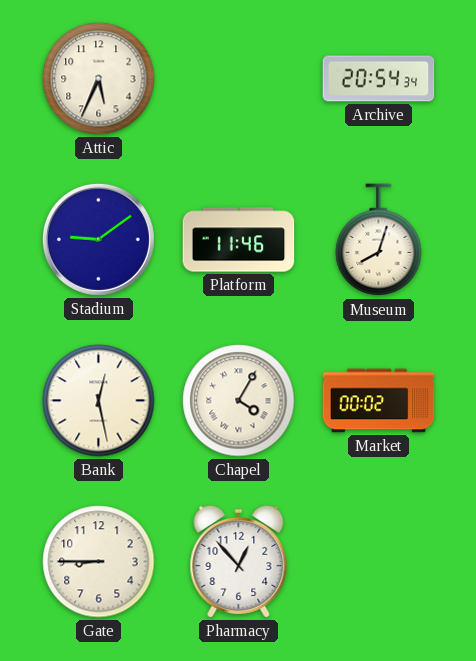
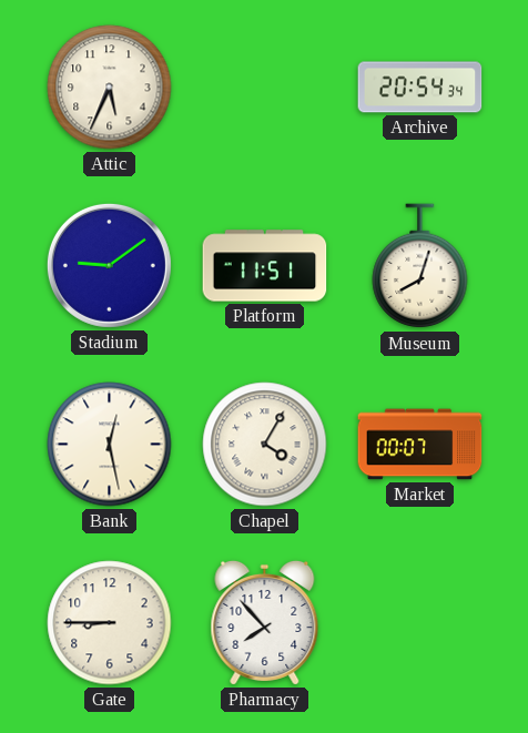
Platform: 11:46 -> 11:51 (265, 266)
Market: 00:02 -> 00:07 (420, 445)
Pharmacy: 12:53 -> 7:53 (265, 622)
